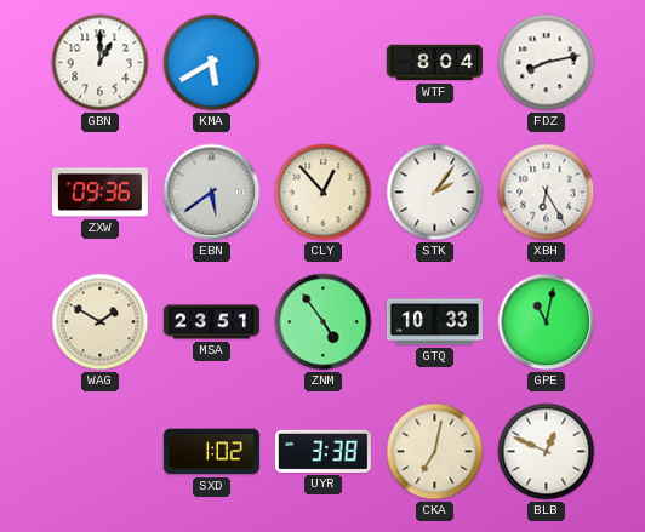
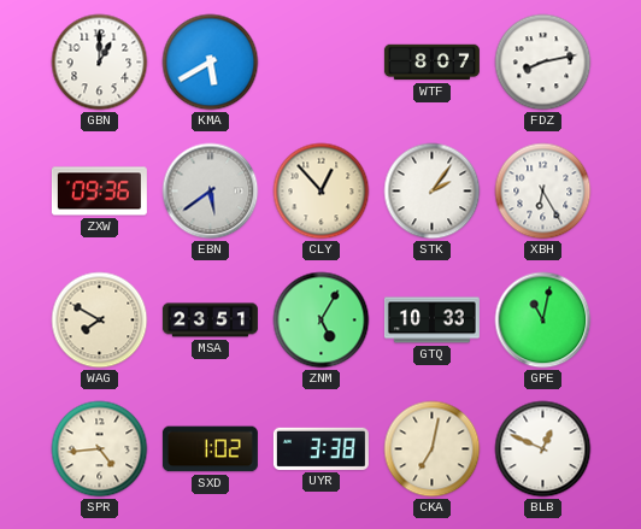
WTF: 8:04 -> 8:07 (431, 63)
WAG: 1:50 -> 7:50 (100, 321)
ZNM: 4:54 -> 5:05 (322, 321)
SPR: none -> 4:44 (100, 449)
